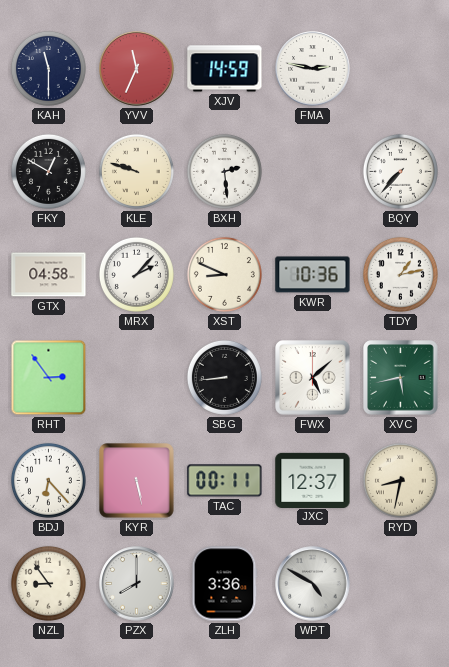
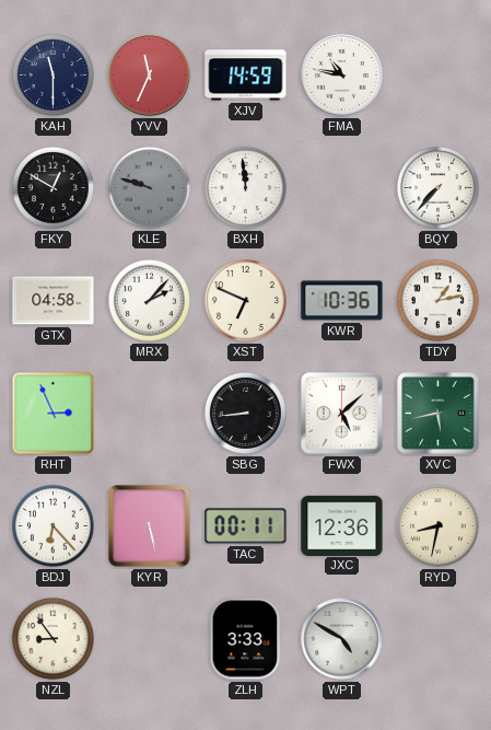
FMA: 2:47 -> 10:47 (342, 76)
KLE dial: cream -> grey (149, 187)
BXH: 2:29 -> 11:59 (245, 187)
XST: 8:49 -> 6:49 (245, 300)
RHT: 2:54 -> 2:56 (54, 414)
JXC: 12:37 -> 12:36 (342, 525)
PZX: 8:00 -> none (137, 584)
ZLH: 3:36 -> 3:33 (245, 639)
